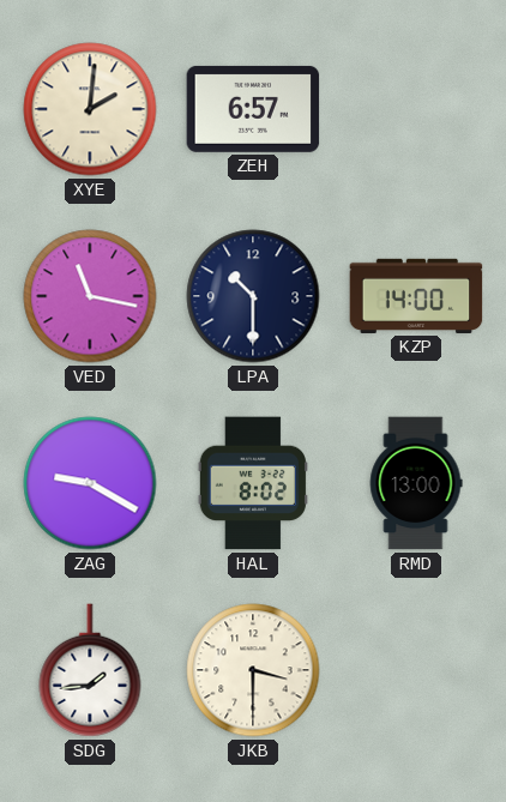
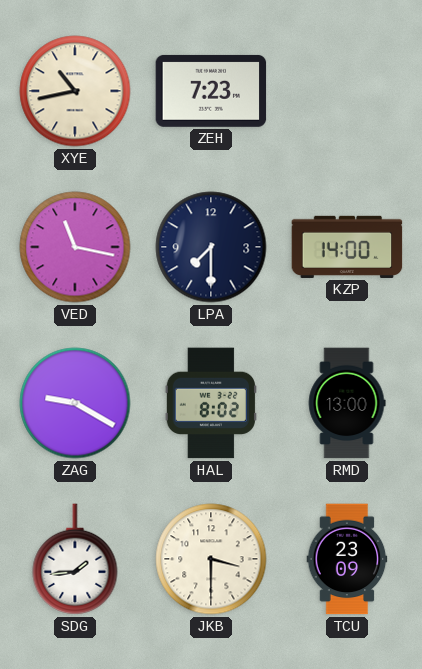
XYE: 2:01 -> 10:43 (75, 91)
ZEH: 6:57 -> 7:23 (211, 91)
LPA: 10:30 -> 7:30 (211, 247)
TCU: none -> 23:09 (347, 559)
